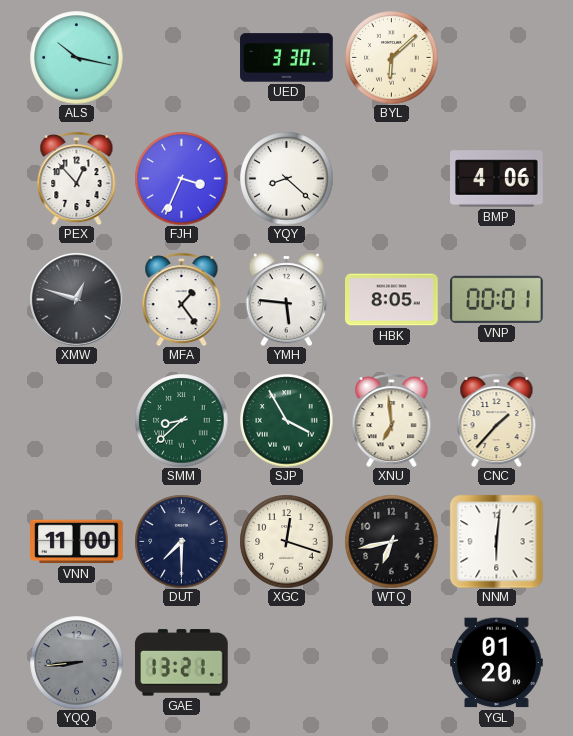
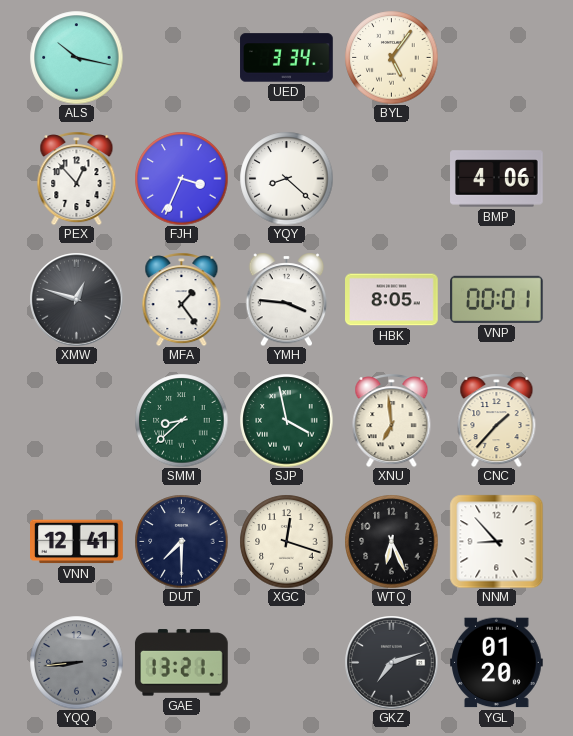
UED: 3:30 -> 3:34 (287, 58)
BYL: 6:08 -> 5:06 (391, 57)
YMH: 5:46 -> 3:46 (287, 299)
SJP: 3:55 -> 3:58 (286, 420)
VNN: 11:00 -> 12:41 (77, 542)
WTQ: 6:43 -> 6:26 (391, 541)
NNM: 6:01 -> 8:53 (496, 541)
GKZ: none -> 7:12 (391, 662)
